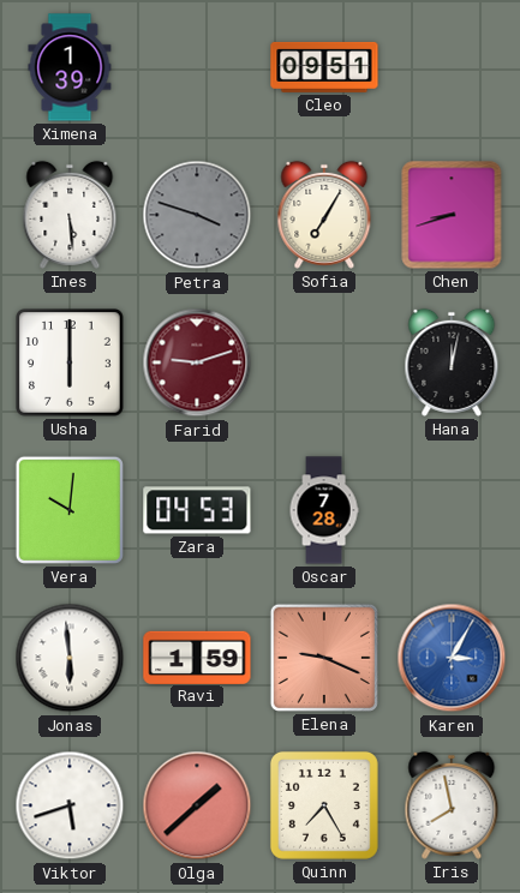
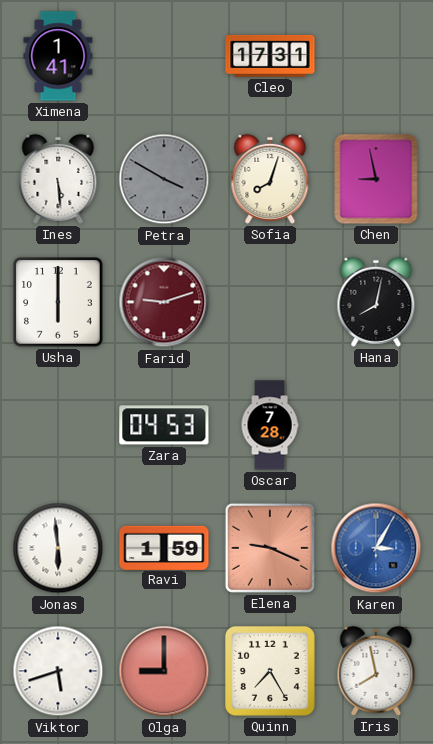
Ximena: 1:39 -> 1:41 (58, 56)
Cleo: 09:51 -> 17:31 (270, 56)
Petra: 3:48 -> 3:50 (164, 179)
Sofia: 7:05 -> 8:03 (270, 179)
Chen: 8:42 -> 8:58 (376, 179)
Hana: 12:02 -> 8:02 (376, 302)
Vera: 10:01 -> none (70, 510)
Olga: 1:38 -> 9:00 (164, 671)
